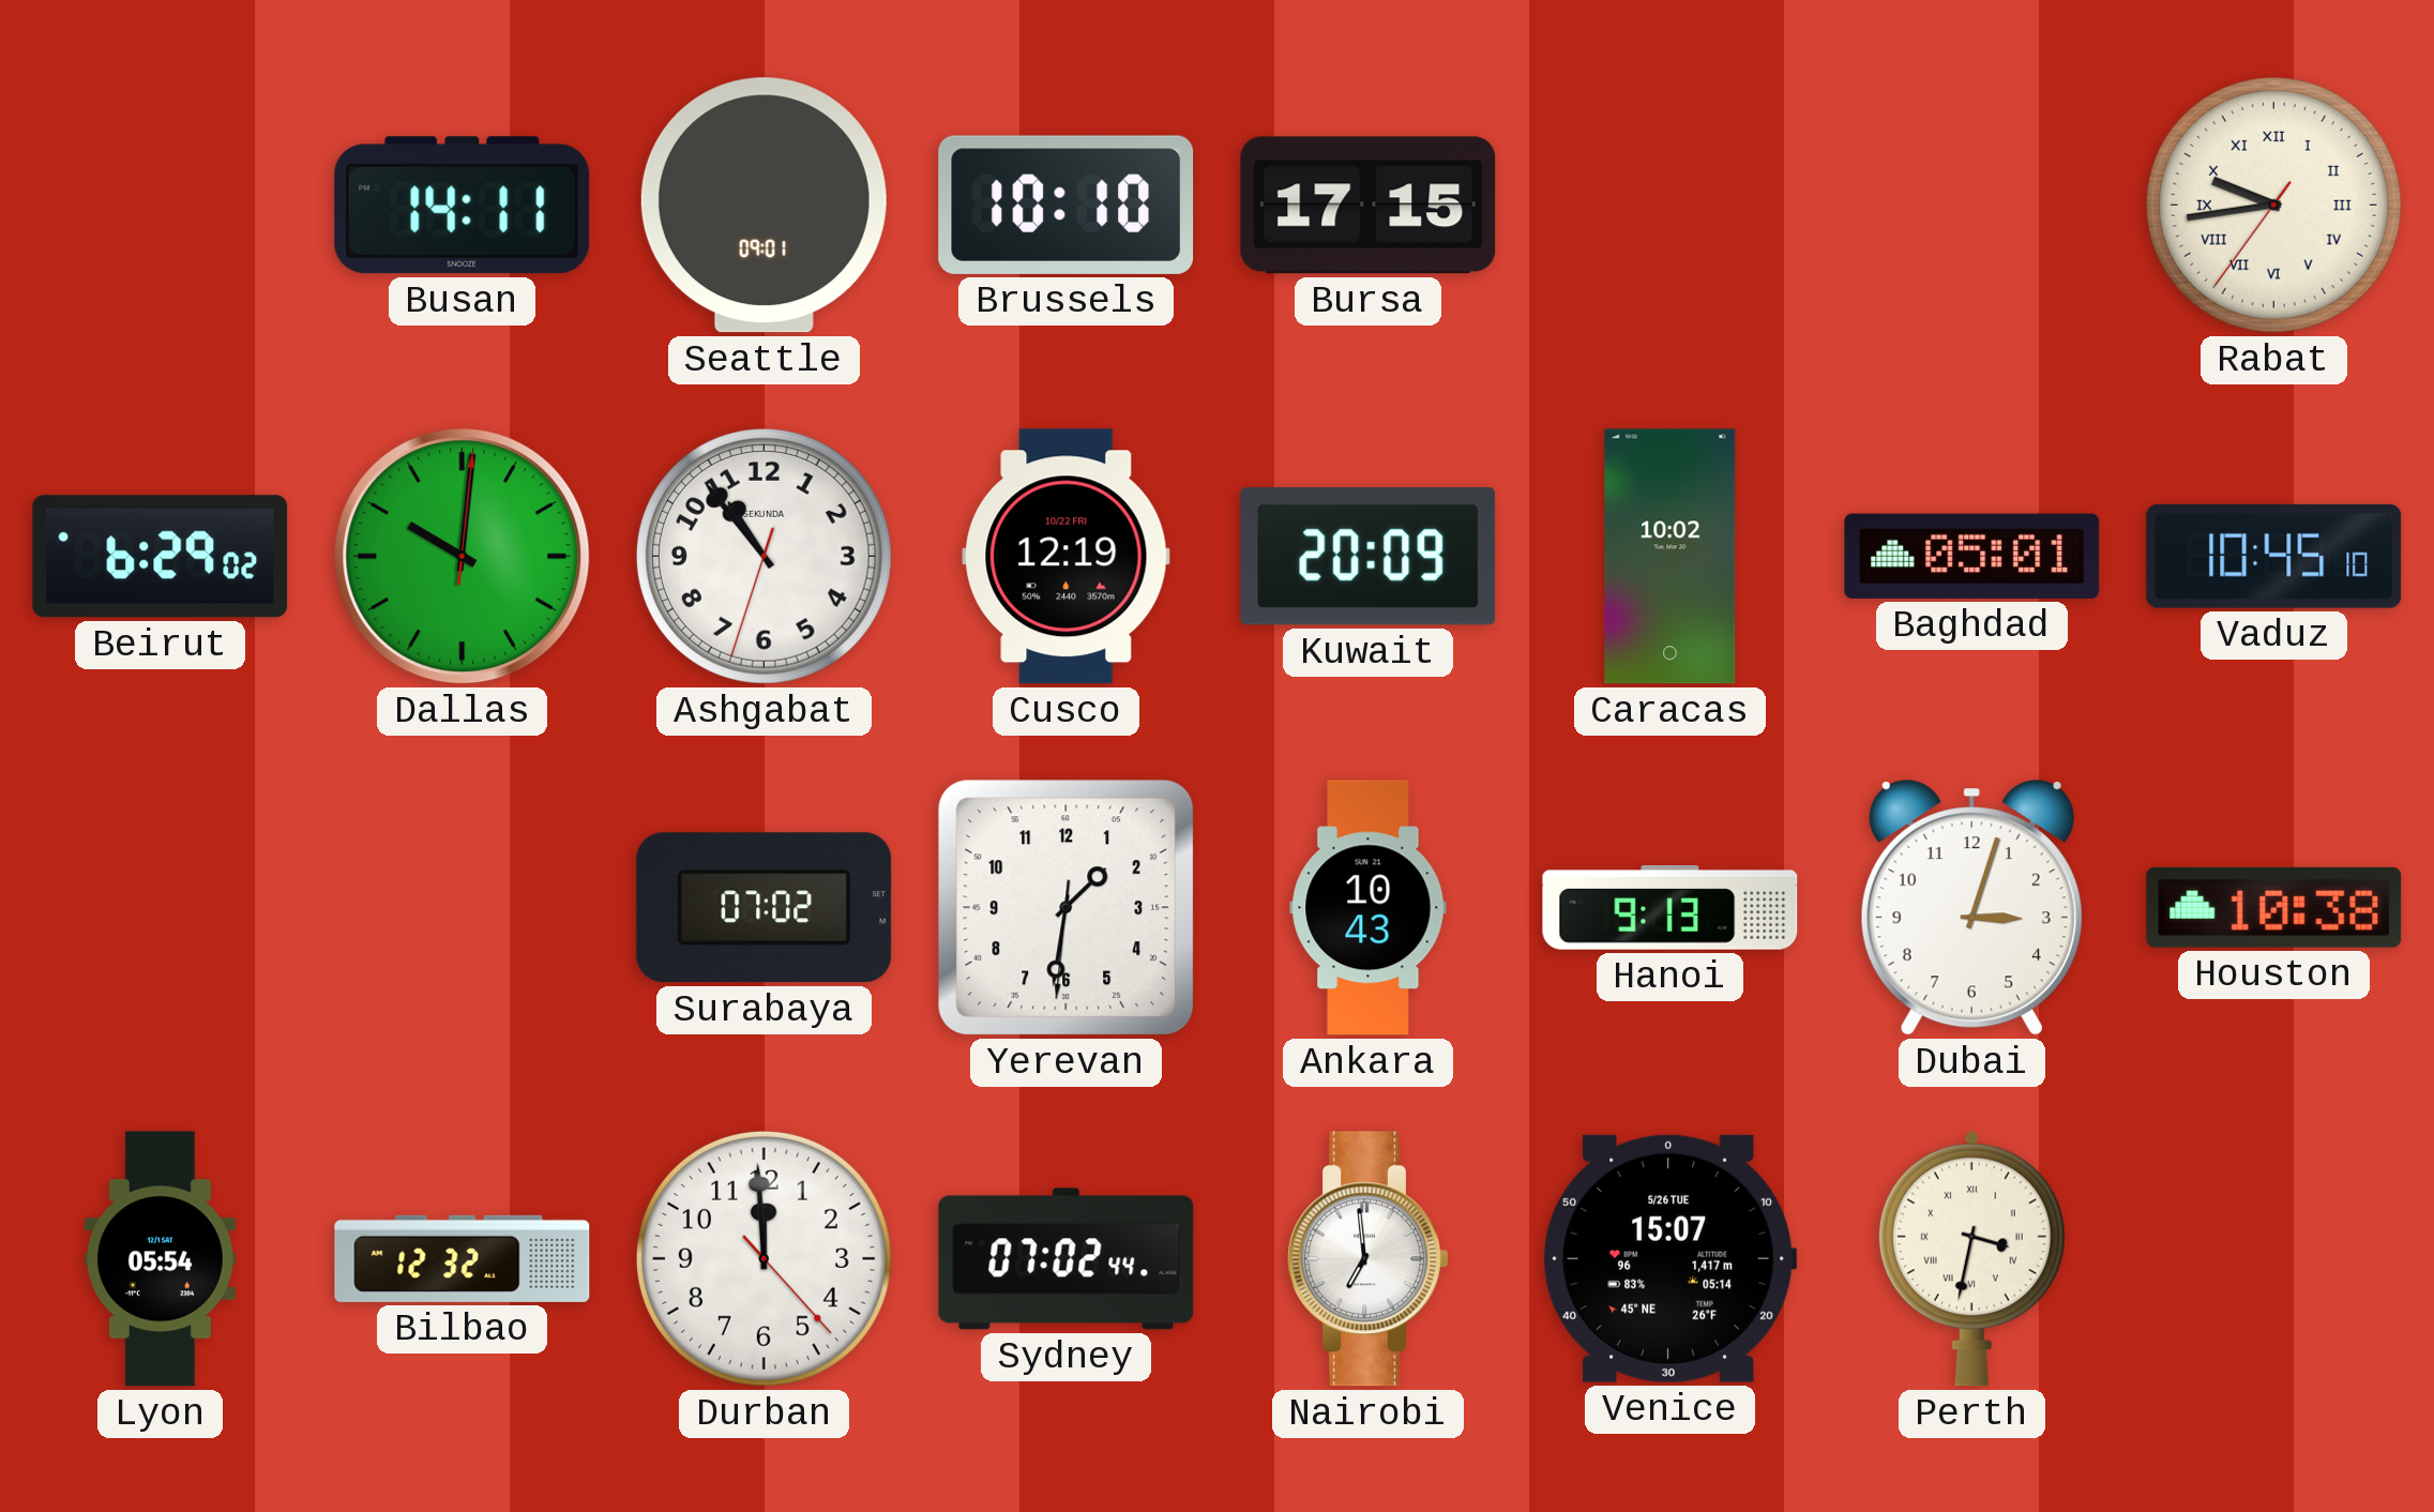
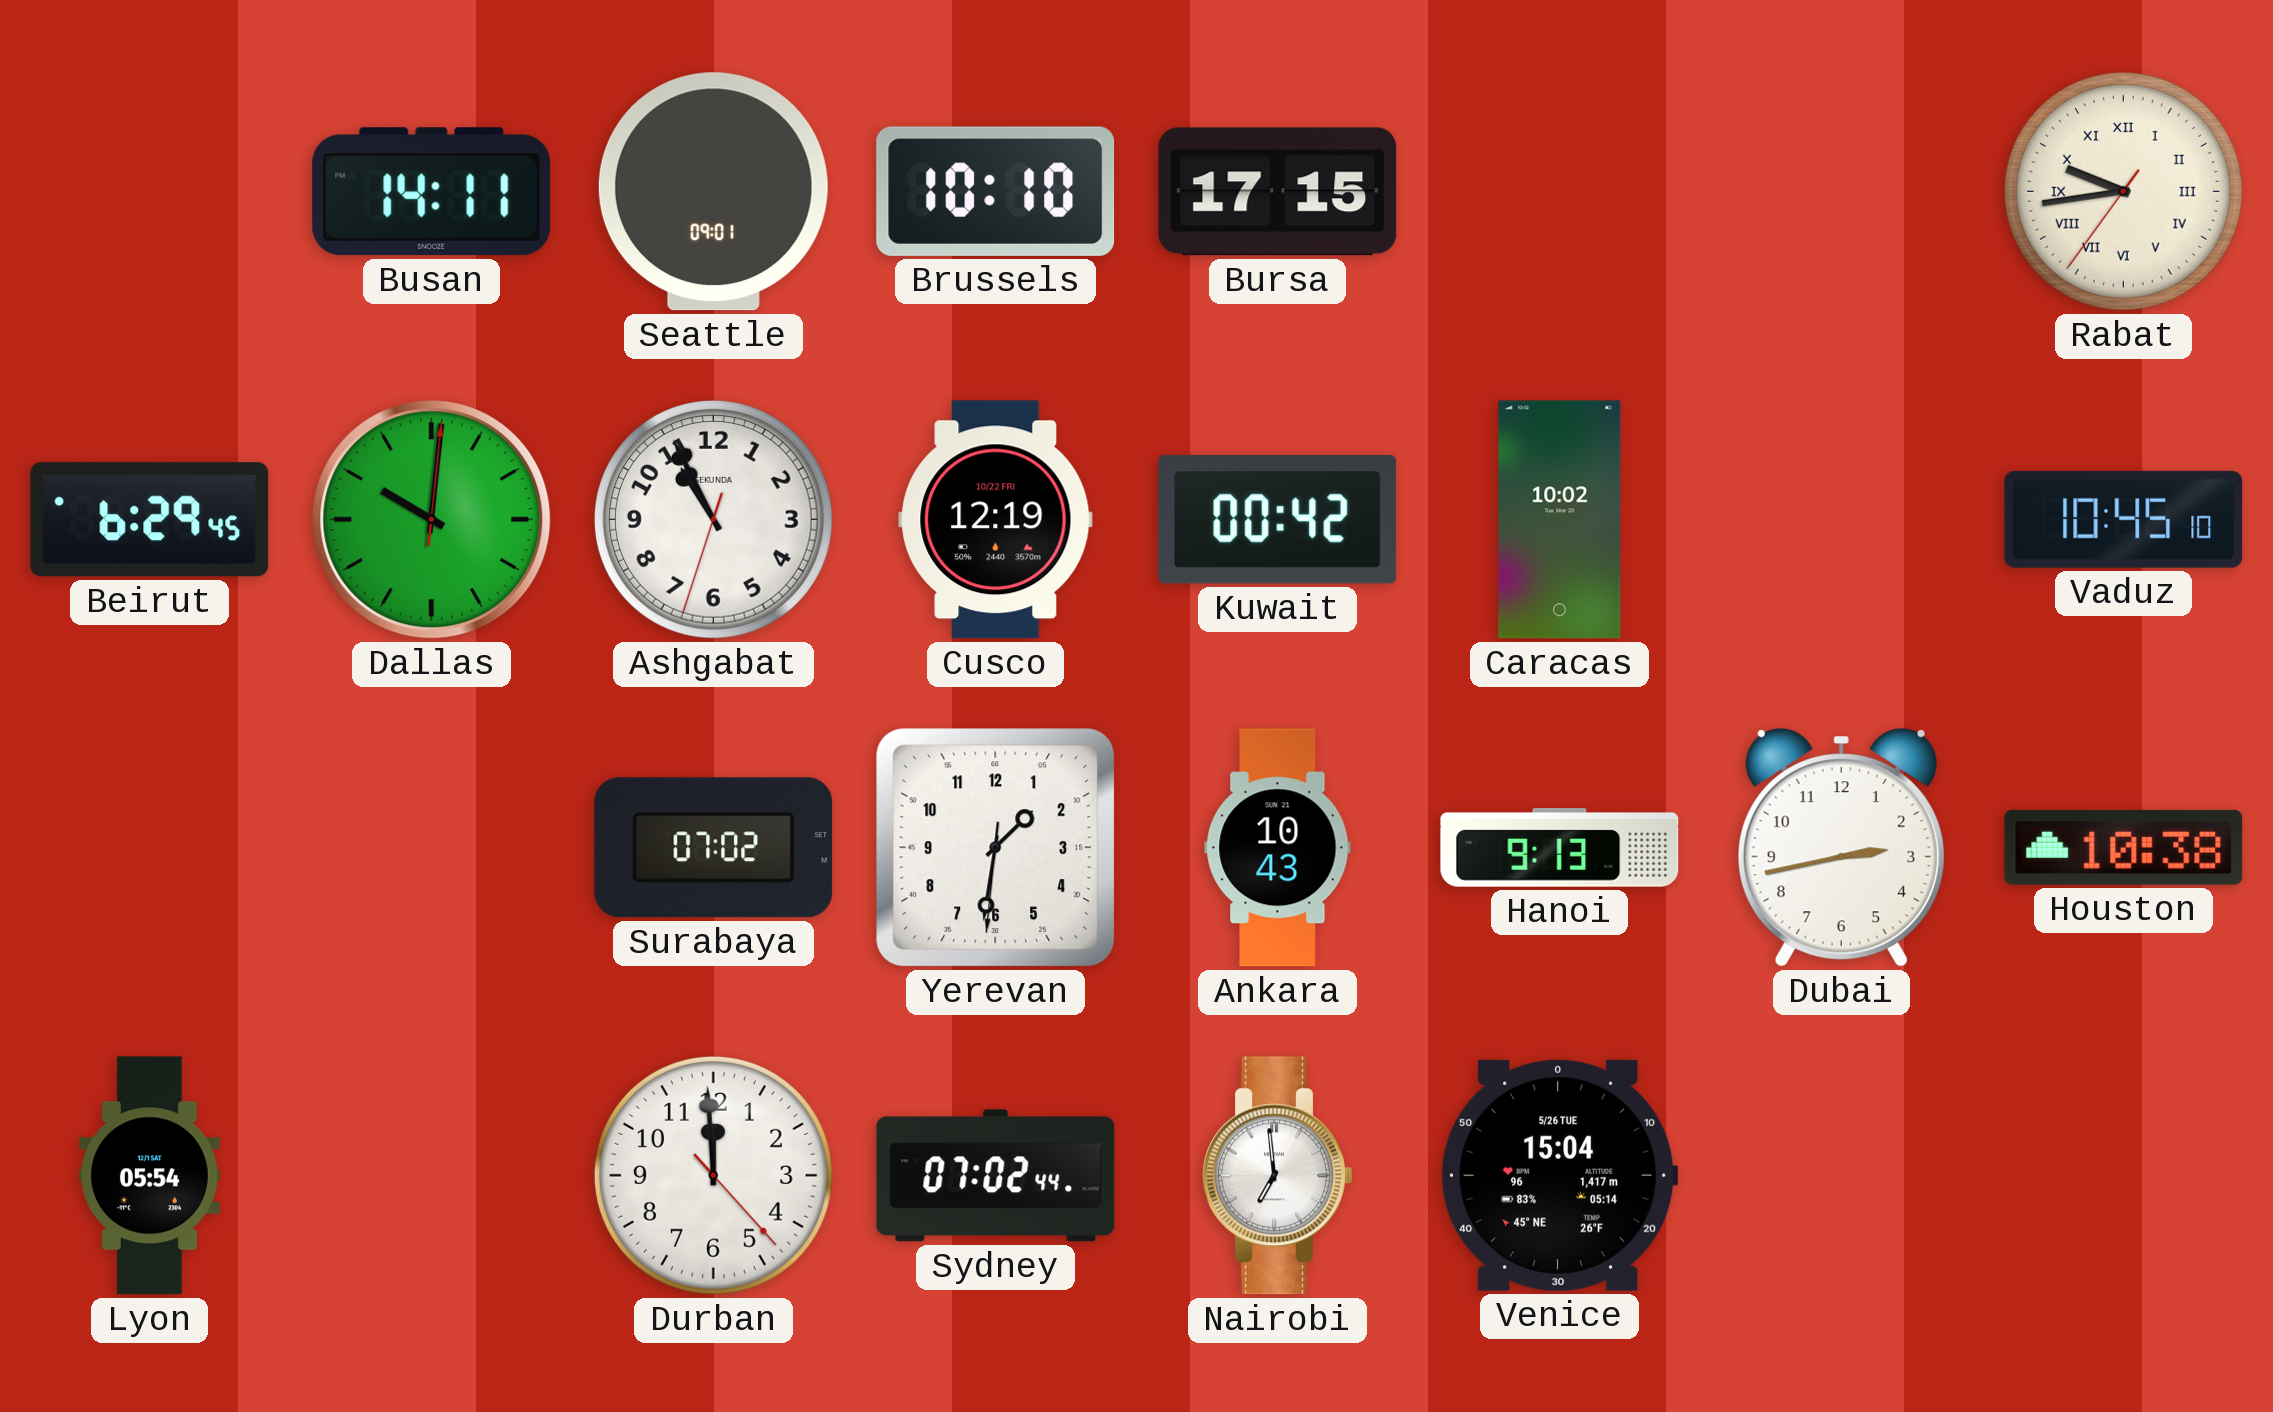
Beirut: 6:29:02 -> 6:29:45 (150, 520)
Ashgabat: 10:53 -> 10:55 (713, 519)
Kuwait: 20:09 -> 00:42 (1278, 520)
Baghdad: 05:01 -> none (1972, 556)
Dubai: 3:03 -> 2:43 (1841, 848)
Bilbao: 12:32 -> none (463, 1258)
Venice: 15:07 -> 15:04 (1560, 1175)
Perth: 3:32 -> none (1971, 1258)
